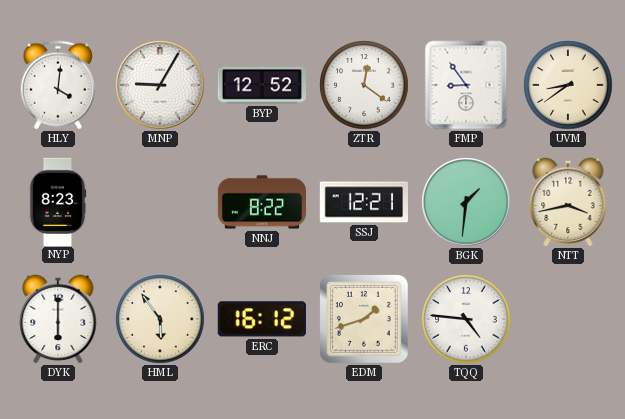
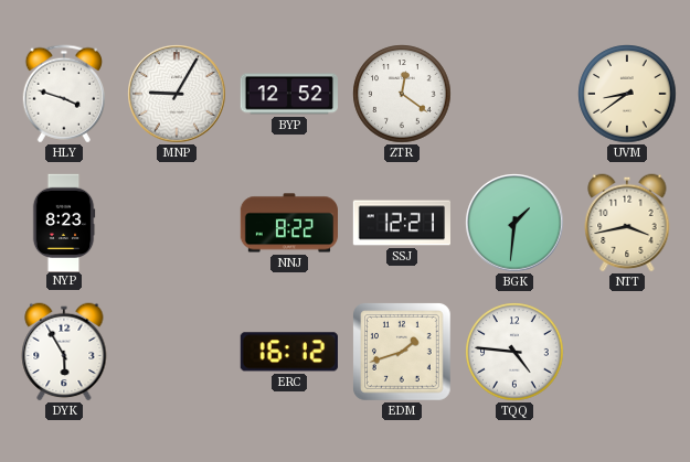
HLY: 4:01 -> 3:48 (63, 94)
FMP: 8:54 -> none (466, 85)
DYK: 6:00 -> 5:55 (64, 352)
HML: 5:54 -> none (160, 319)
